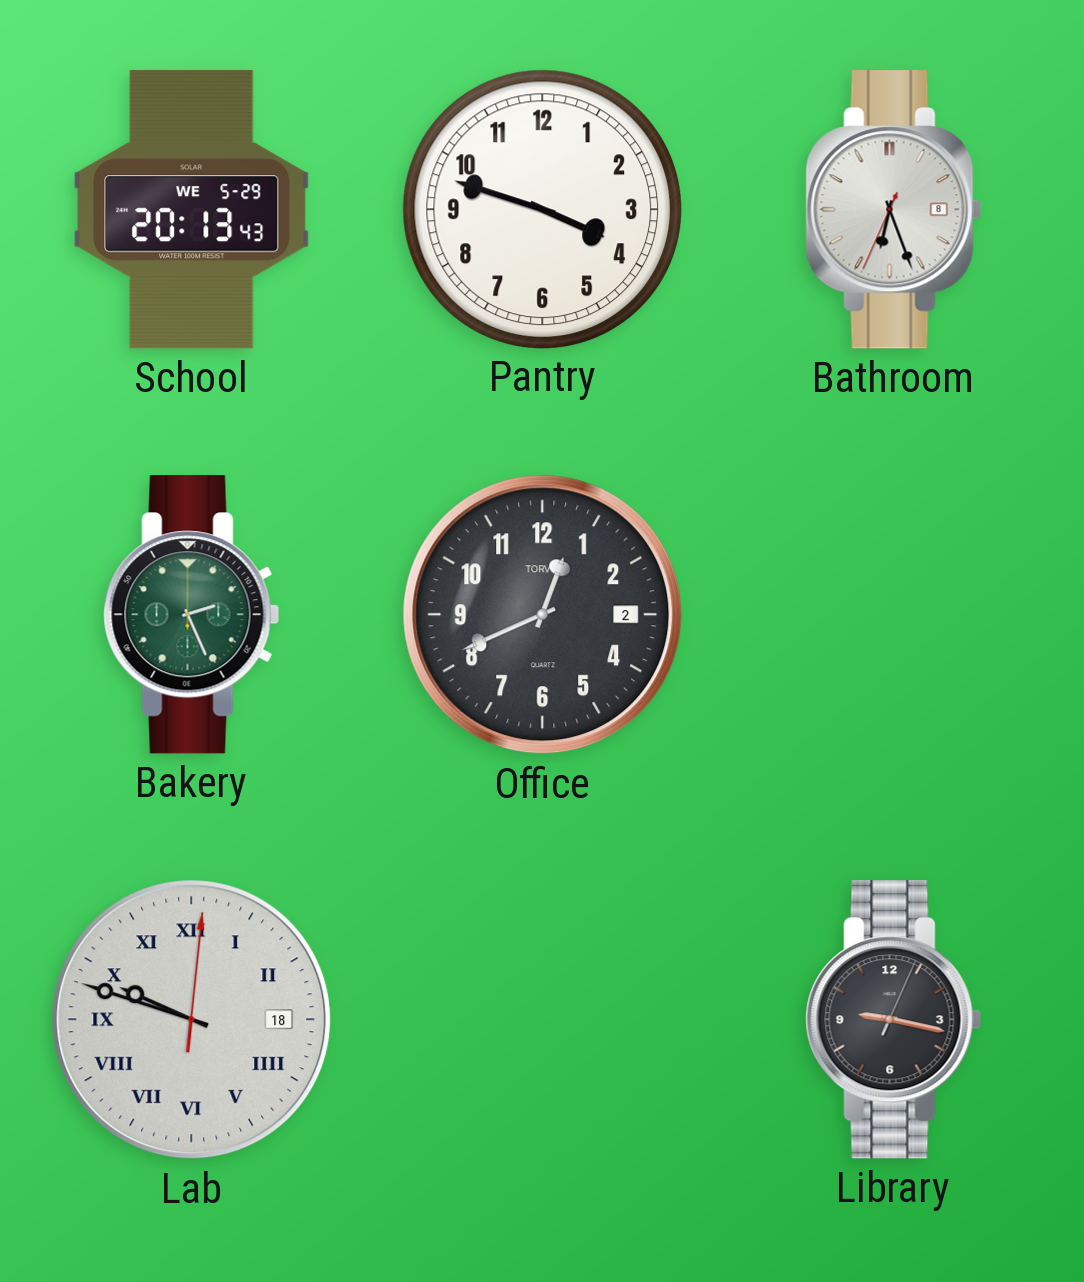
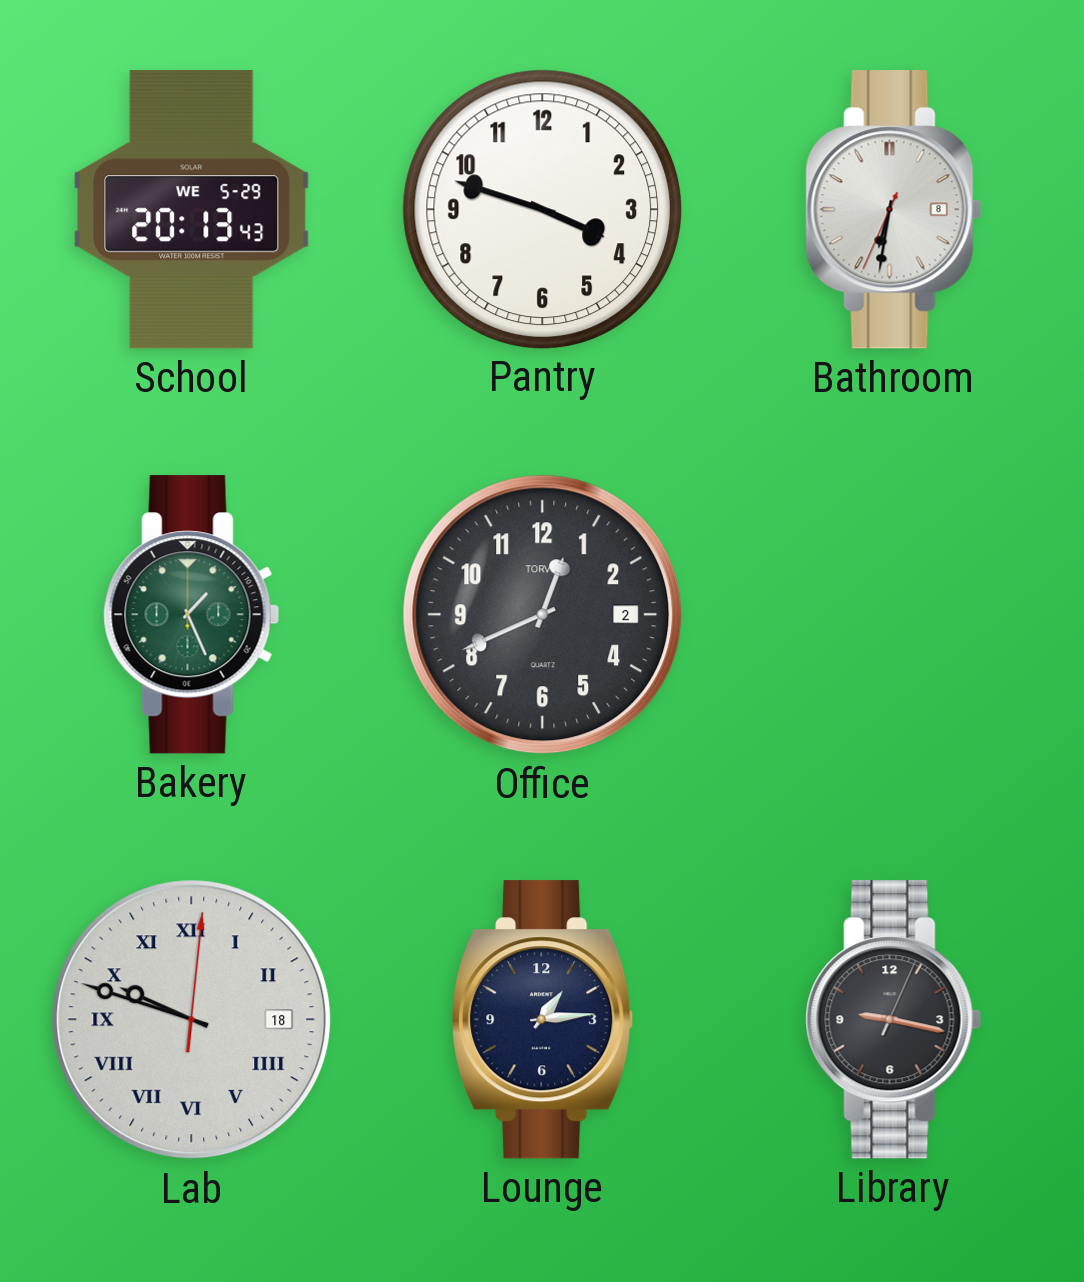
Bathroom: 6:26 -> 6:31 (894, 210)
Bakery: 2:26 -> 1:26 (192, 615)
Lounge: none -> 1:14 (543, 1020)
